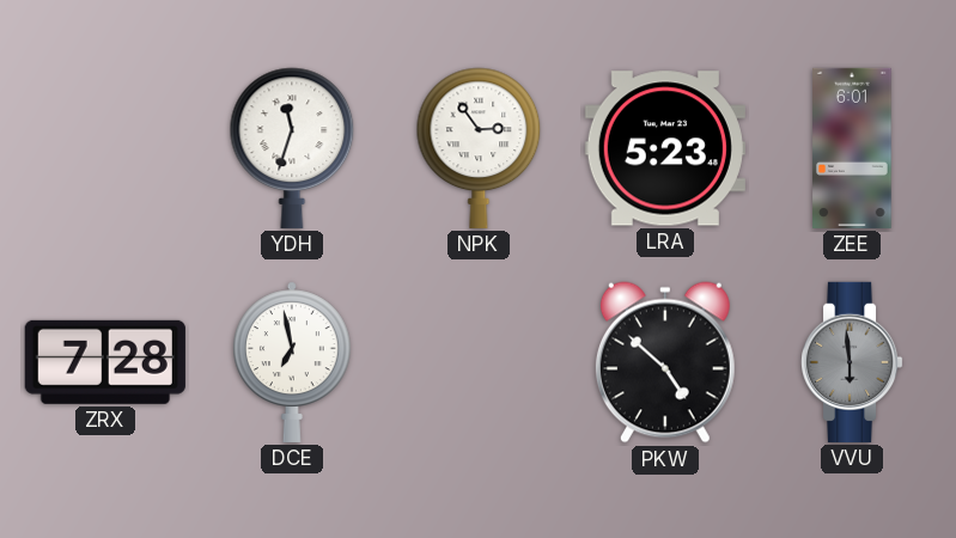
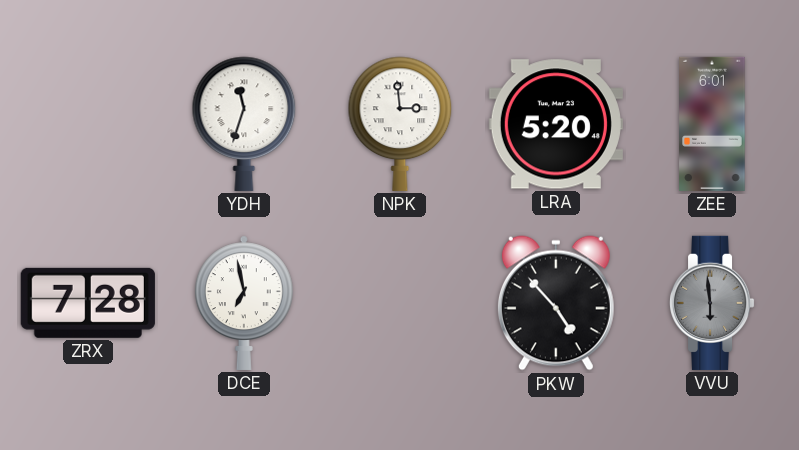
NPK: 2:54 -> 2:59 (400, 124)
LRA: 5:23 -> 5:20 (556, 124)
PKW: 4:52 -> 4:53 (556, 303)
